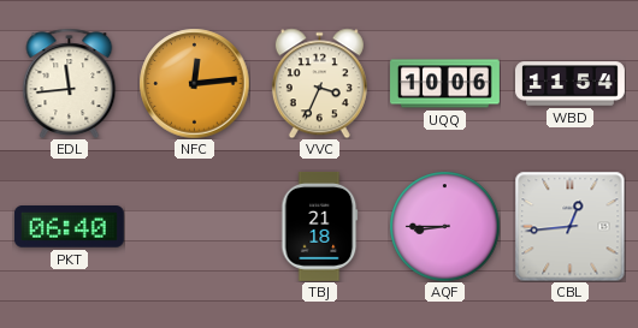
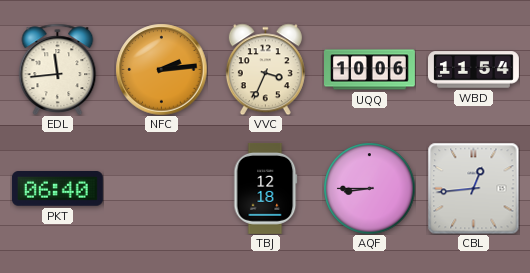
NFC: 12:14 -> 2:14 (161, 69)
TBJ: 21:18 -> 12:18 (266, 188)
